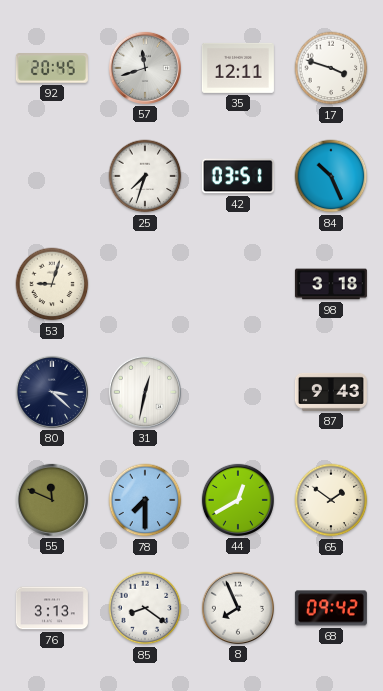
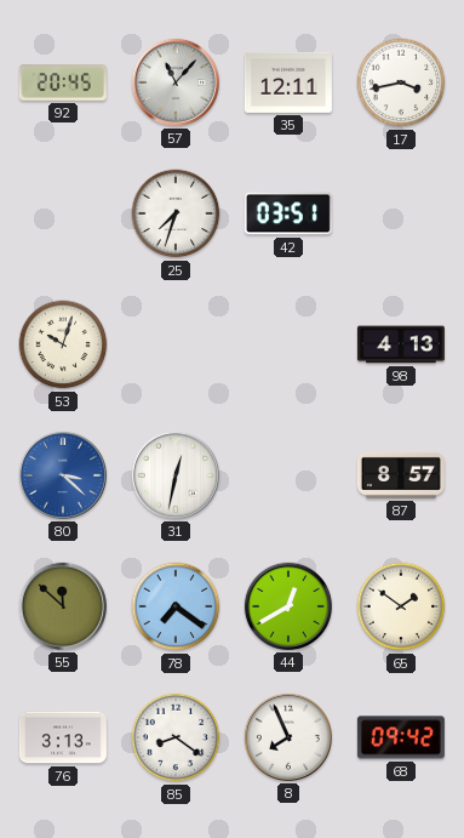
57: 11:42 -> 11:07 (176, 82)
17: 3:48 -> 3:43 (401, 82)
84: 10:26 -> none (331, 176)
53: 9:03 -> 10:03 (63, 344)
98: 3:18 -> 4:13 (401, 344)
80 dial: navy -> blue (63, 475)
87: 9:43 -> 8:57 (401, 475)
55: 11:49 -> 11:52 (63, 606)
78: 7:30 -> 7:21 (176, 606)
